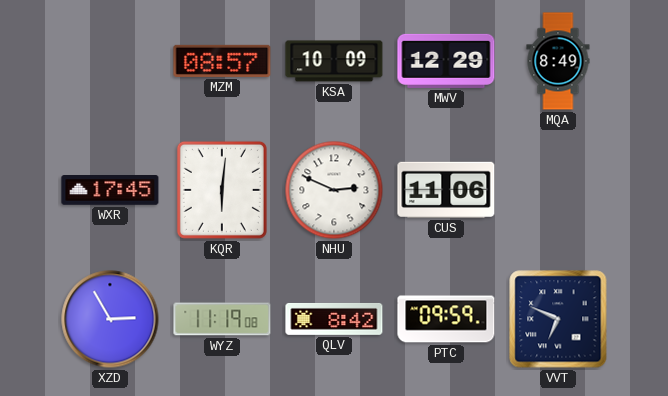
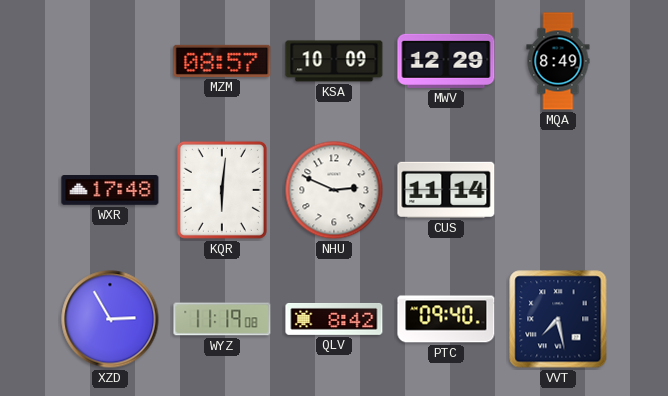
WXR: 17:45 -> 17:48 (110, 191)
CUS: 11:06 -> 11:14 (446, 190)
PTC: 09:59 -> 09:40 (446, 319)
VVT: 6:49 -> 7:28 (558, 319)
